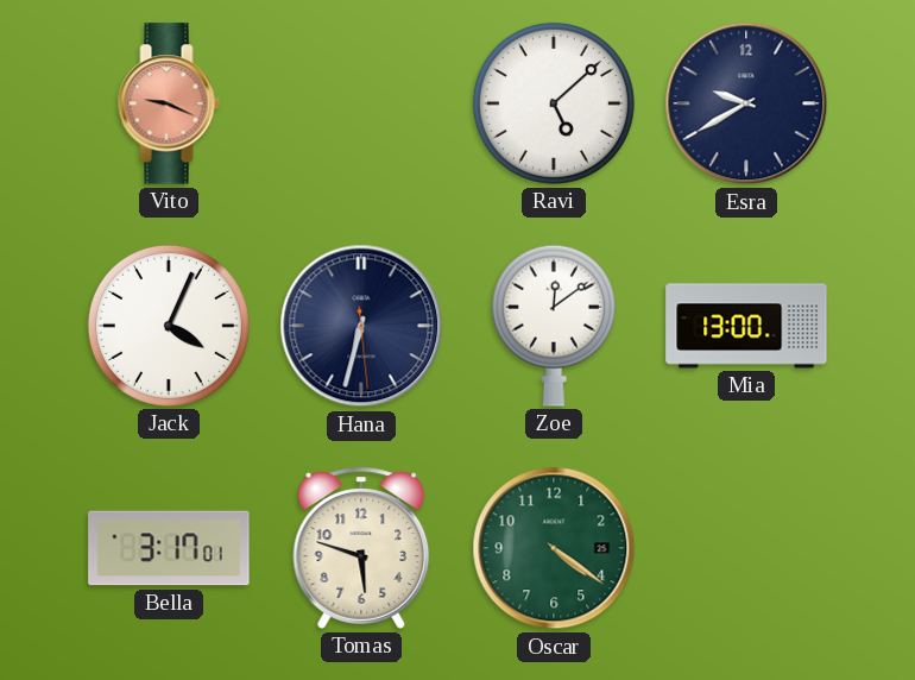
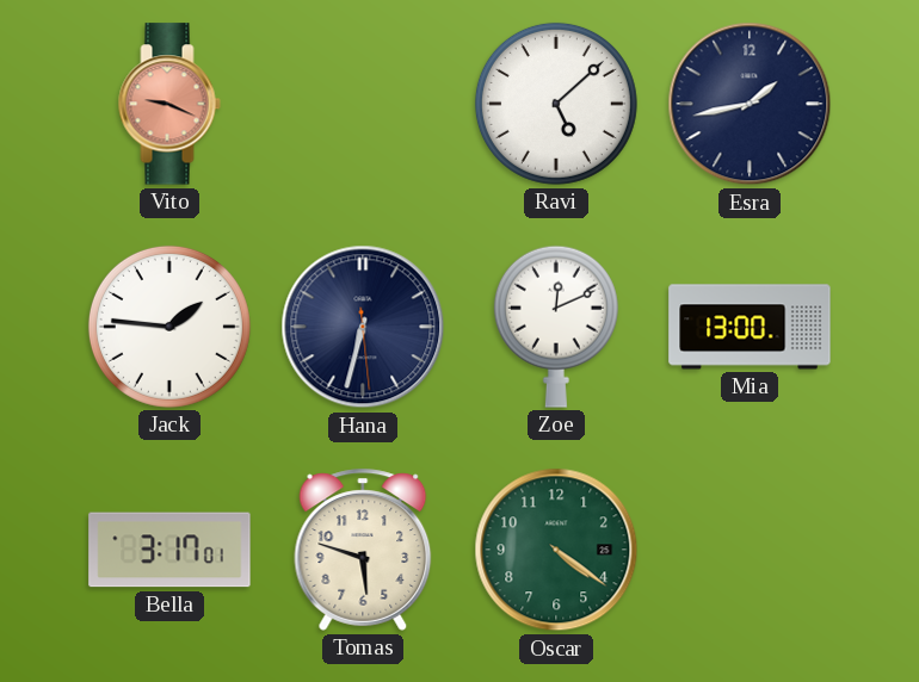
Esra: 9:40 -> 1:43 (750, 104)
Jack: 4:04 -> 1:46 (169, 327)
Zoe: 12:09 -> 12:11 (556, 327)
